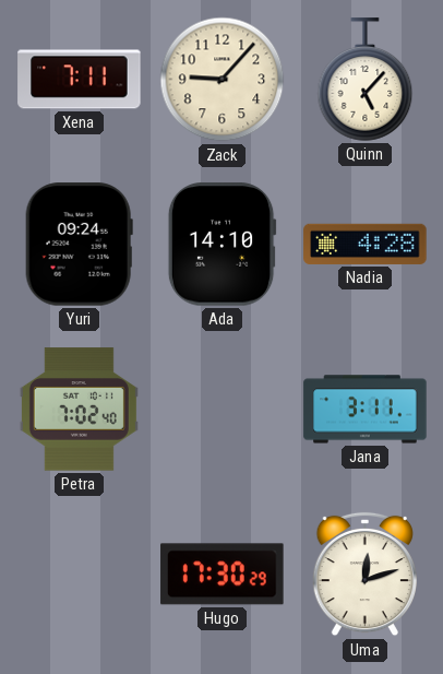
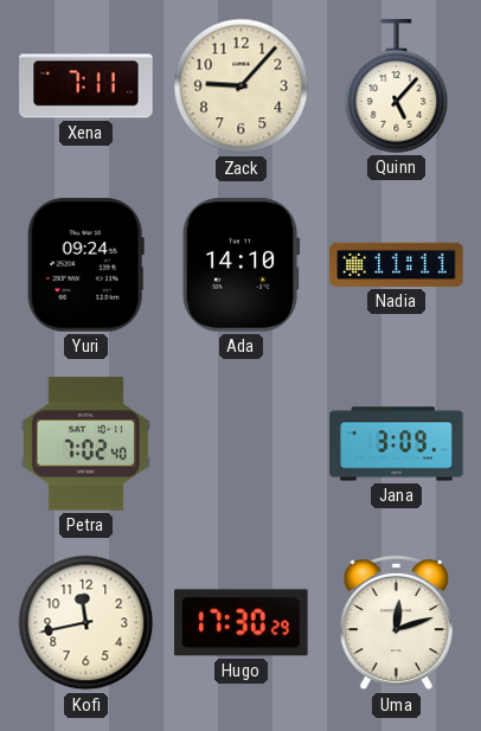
Nadia: 4:28 -> 11:11 (397, 264)
Jana: 3:11 -> 3:09 (397, 444)
Kofi: none -> 11:43 (86, 623)
